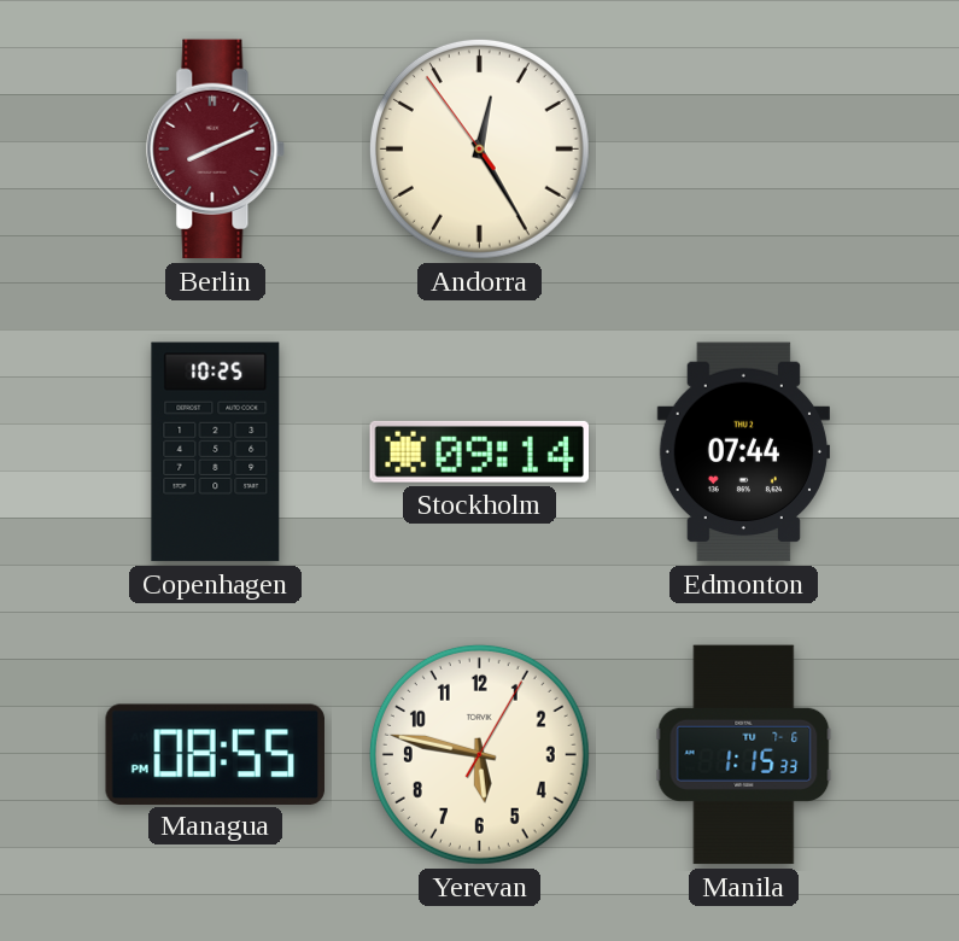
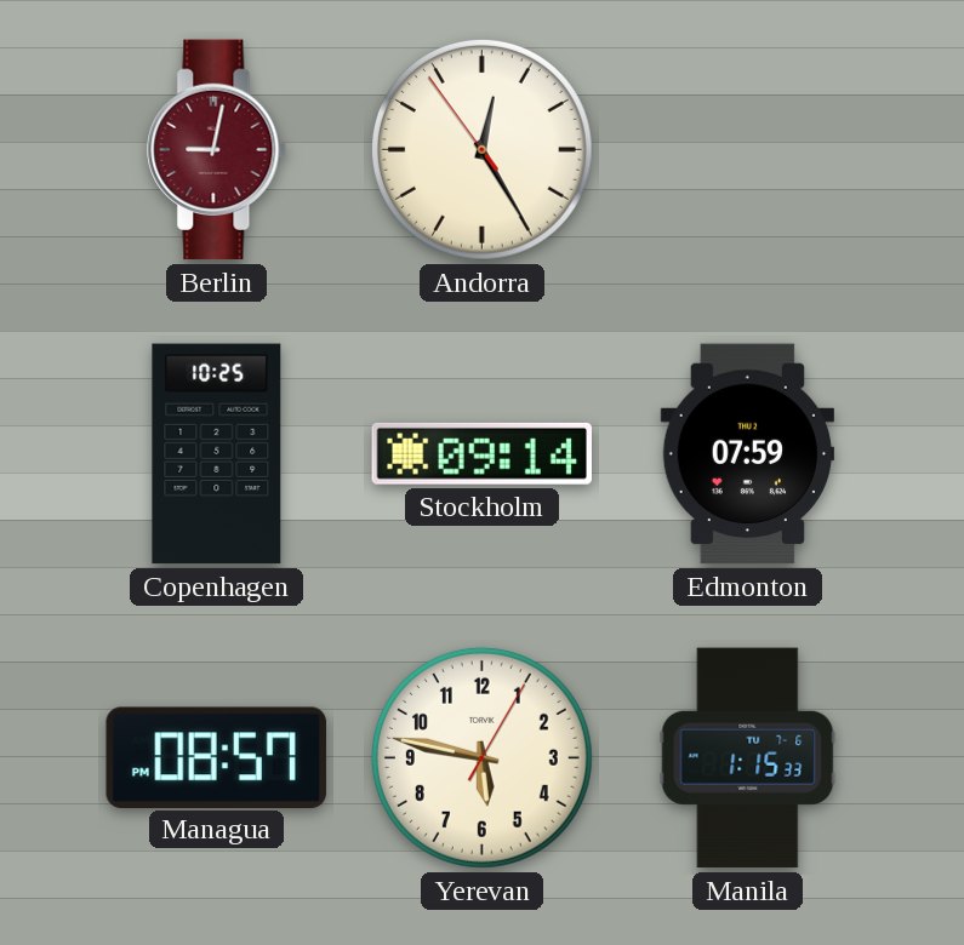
Berlin: 8:11 -> 9:02 (217, 150)
Edmonton: 07:44 -> 07:59 (747, 454)
Managua: 08:55 -> 08:57 (216, 757)
